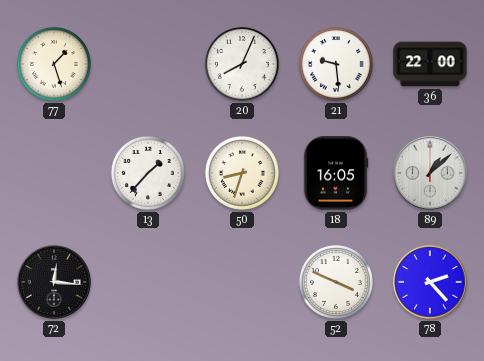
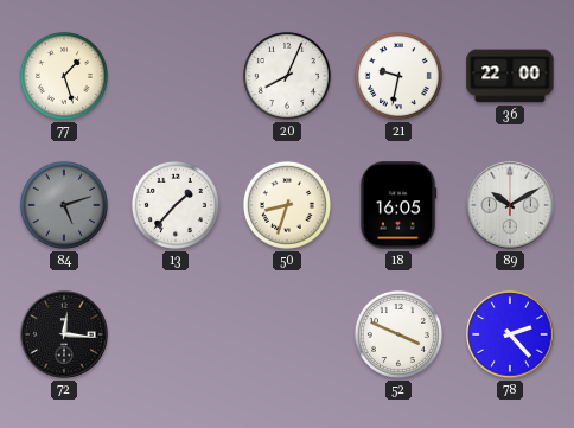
21: 9:29 -> 9:32 (398, 76)
84: none -> 5:12 (64, 205)
89: 1:08 -> 10:10 (510, 205)
